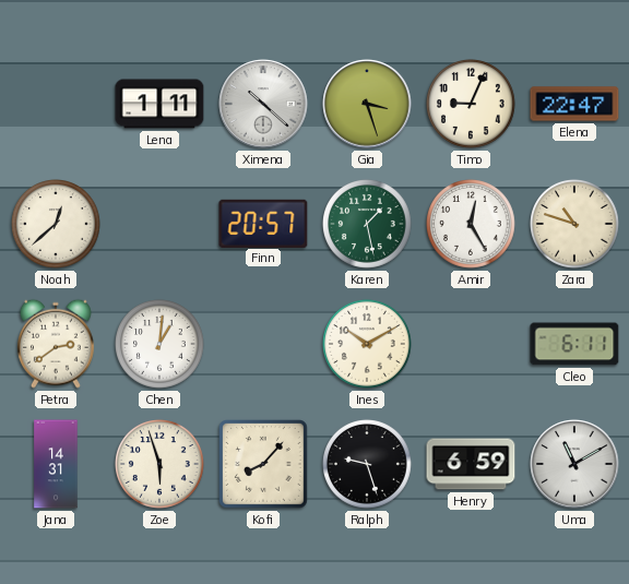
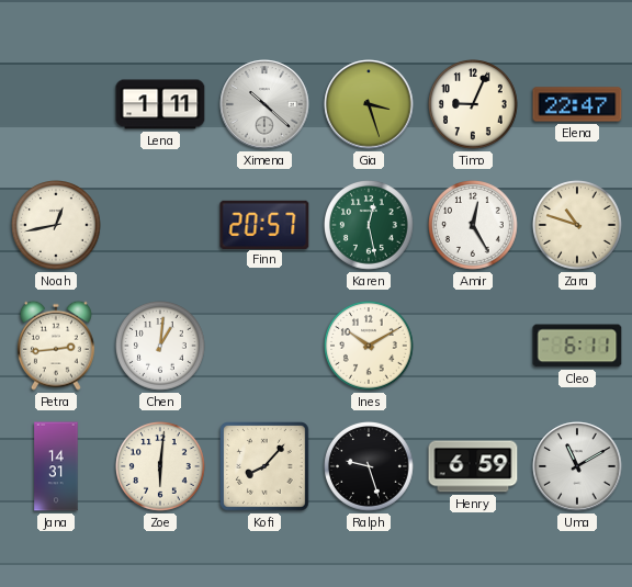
Noah: 12:38 -> 12:43 (57, 226)
Karen: 1:28 -> 12:28 (370, 226)
Petra: 2:39 -> 2:44 (56, 346)
Zoe: 5:57 -> 6:01 (161, 467)
